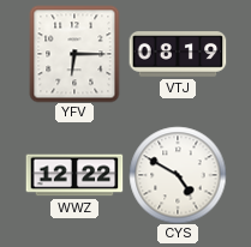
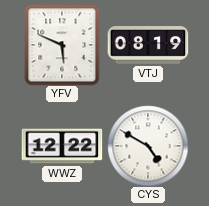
YFV: 6:15 -> 5:49 (62, 45)
